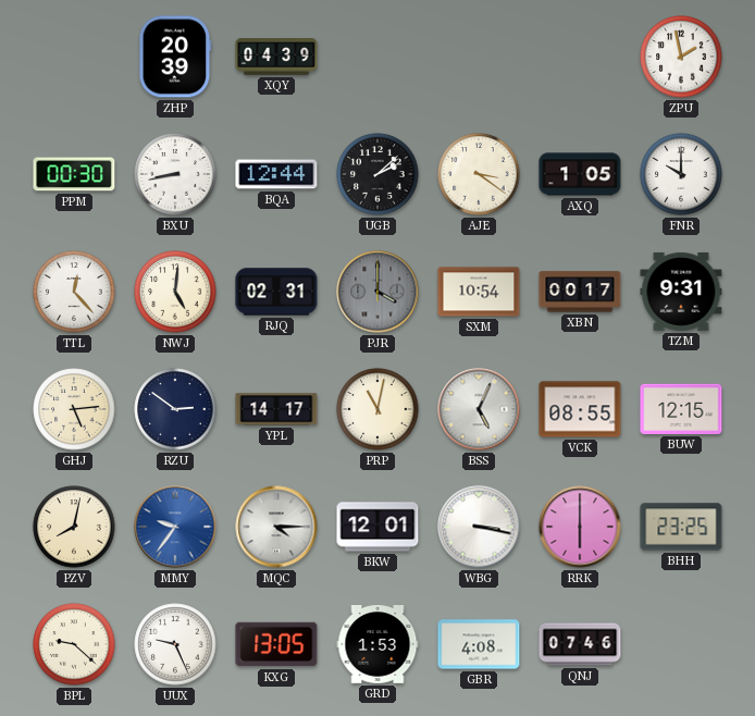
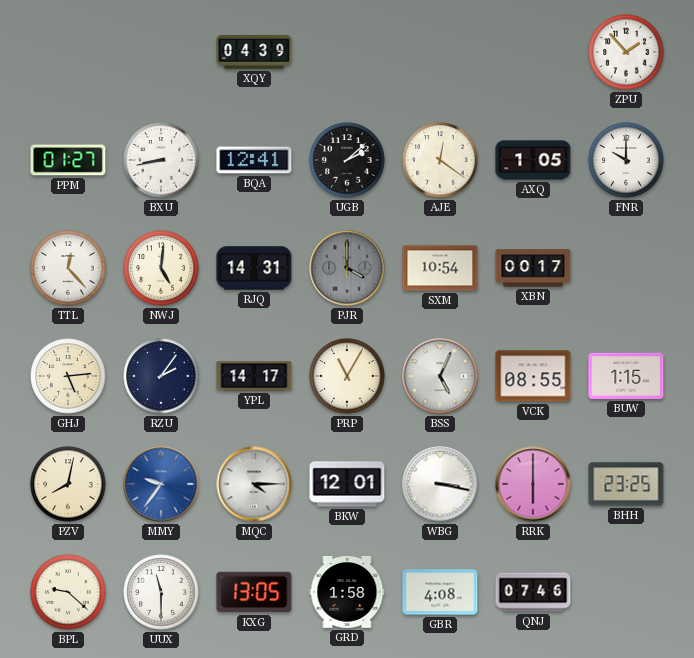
ZHP: 20:39 -> none (175, 57)
ZPU: 1:58 -> 1:53 (626, 52)
PPM: 00:30 -> 01:27 (68, 160)
BQA: 12:44 -> 12:41 (254, 160)
AJE: 3:21 -> 12:21 (440, 160)
RJQ: 02:31 -> 14:31 (254, 268)
TZM: 9:31 -> none (681, 292)
RZU: 2:51 -> 2:06 (161, 376)
PRP: 11:02 -> 11:05 (347, 376)
BUW: 12:15 -> 1:15 (626, 376)
UUX: 9:26 -> 11:30 (161, 592)
GRD: 1:53 -> 1:58 (347, 593)
